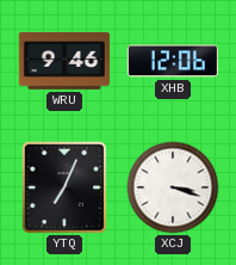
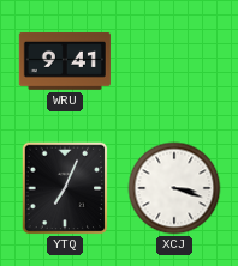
WRU: 9:46 -> 9:41 (65, 61)
XHB: 12:06 -> none (173, 61)
